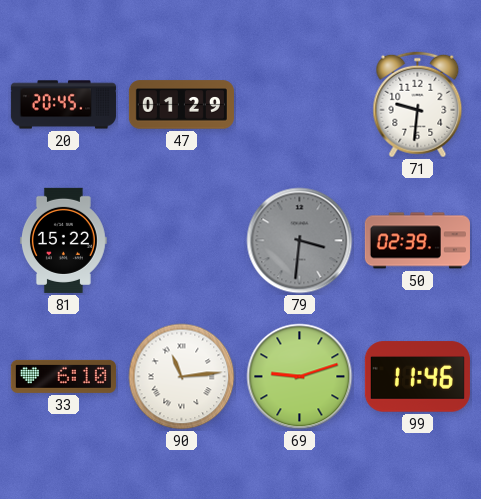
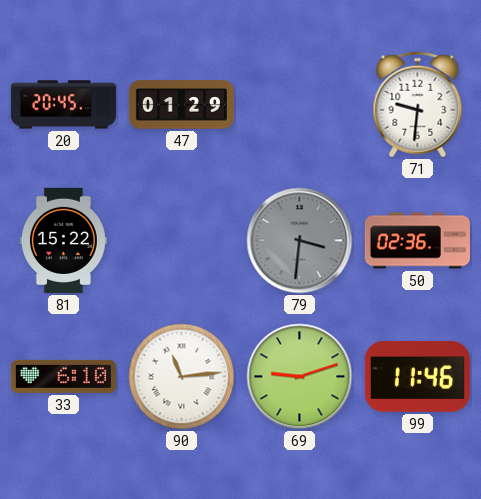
50: 02:39 -> 02:36 (417, 241)
